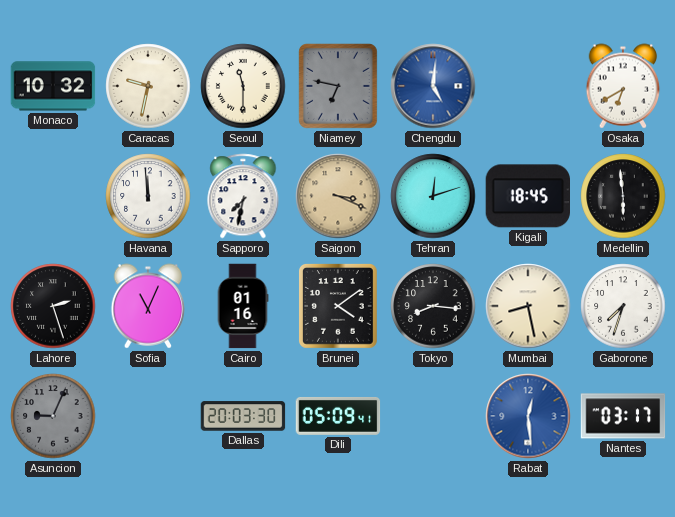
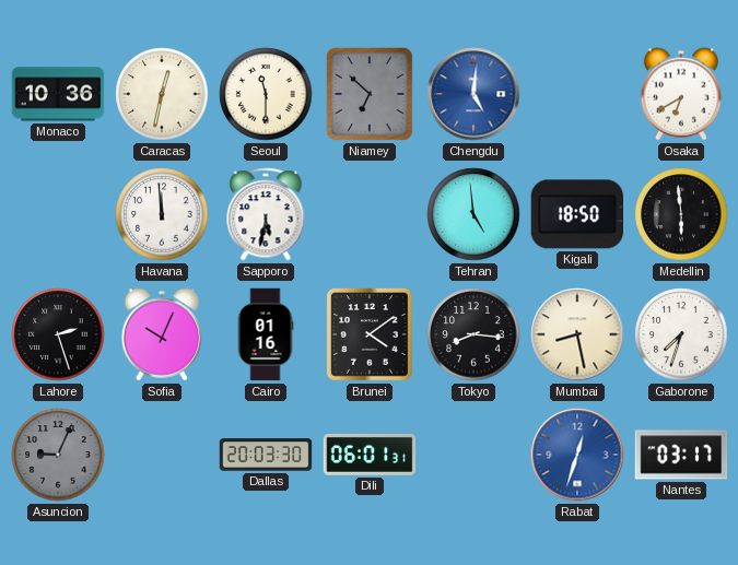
Monaco: 10:32 -> 10:36 (58, 94)
Caracas: 9:32 -> 12:32 (162, 94)
Niamey: 6:47 -> 6:52 (370, 95)
Sapporo: 7:32 -> 5:32 (266, 214)
Saigon: 3:19 -> none (338, 196)
Tehran: 12:12 -> 4:59 (473, 214)
Kigali: 18:45 -> 18:50 (576, 214)
Sofia: 11:04 -> 10:04 (162, 334)
Dili: 05:09 -> 06:01 (370, 455)
Rabat: 12:29 -> 12:33 (577, 455)
